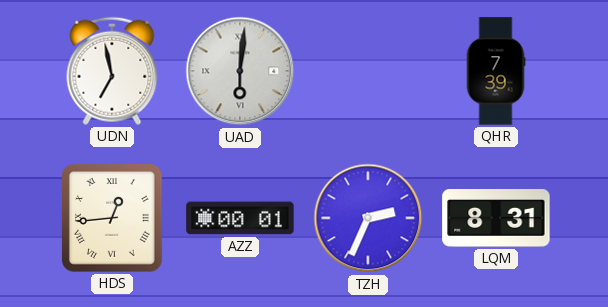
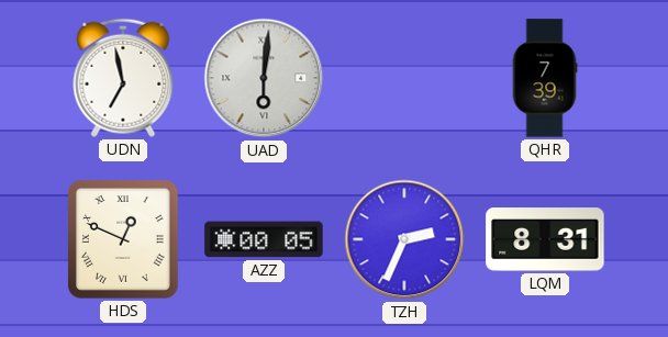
HDS: 12:44 -> 12:49 (124, 240)
AZZ: 00:01 -> 00:05 (264, 239)
